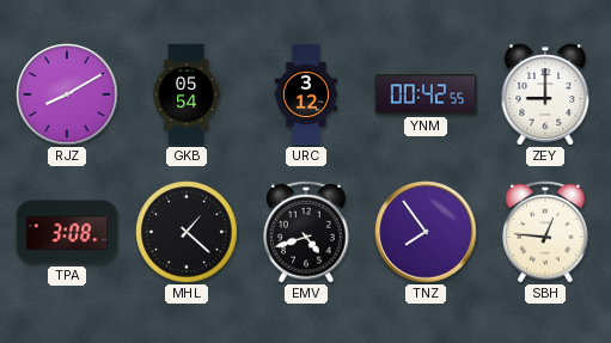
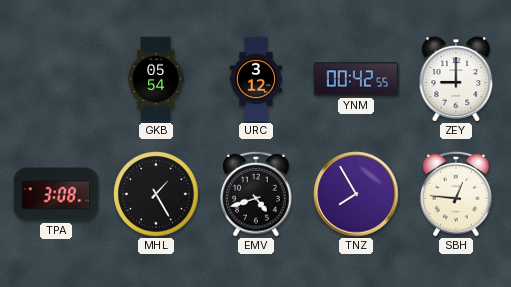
RJZ: 8:10 -> none (67, 94)
MHL: 1:22 -> 1:25 (156, 194)
TNZ: 7:54 -> 7:55 (356, 194)
